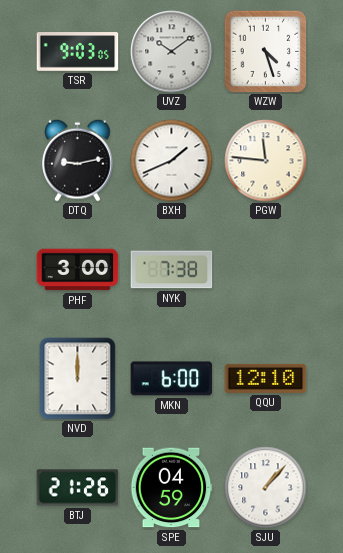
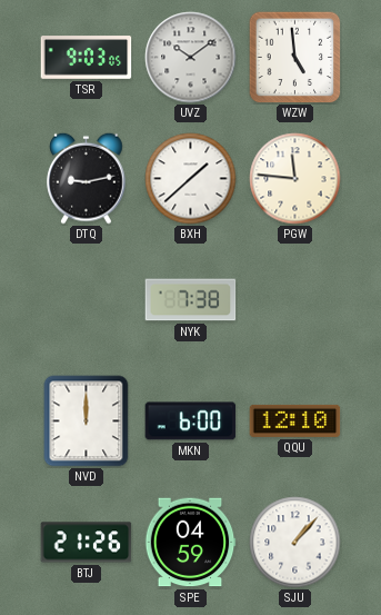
WZW: 4:27 -> 4:59 (294, 57)
BXH: 1:41 -> 1:38 (191, 179)
PHF: 3:00 -> none (78, 270)
